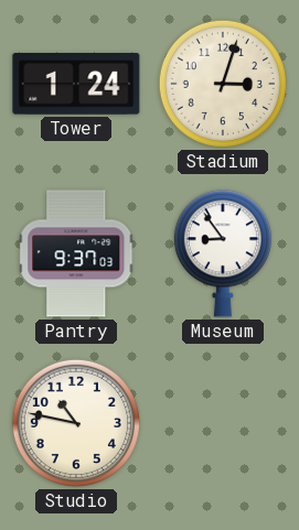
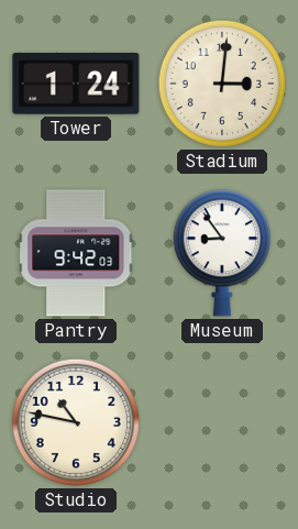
Stadium: 3:03 -> 3:01 (222, 84)
Pantry: 9:37 -> 9:42 (77, 253)
